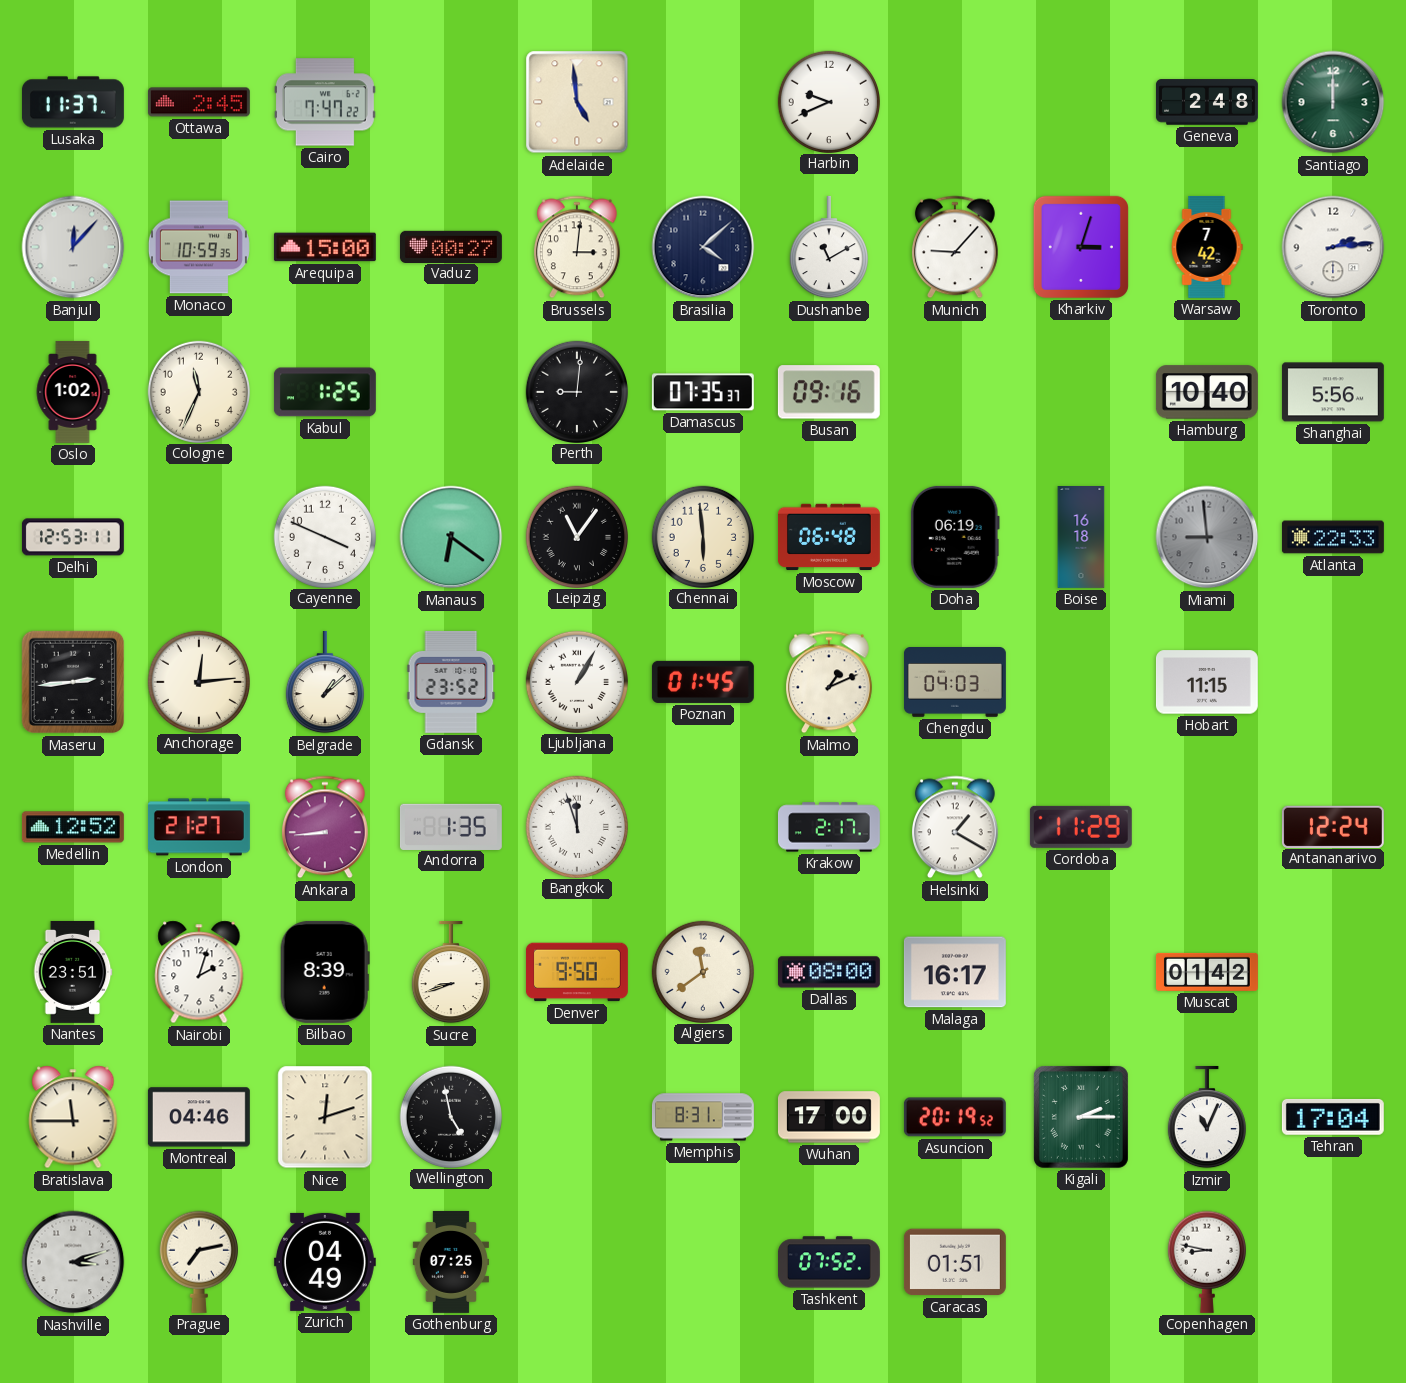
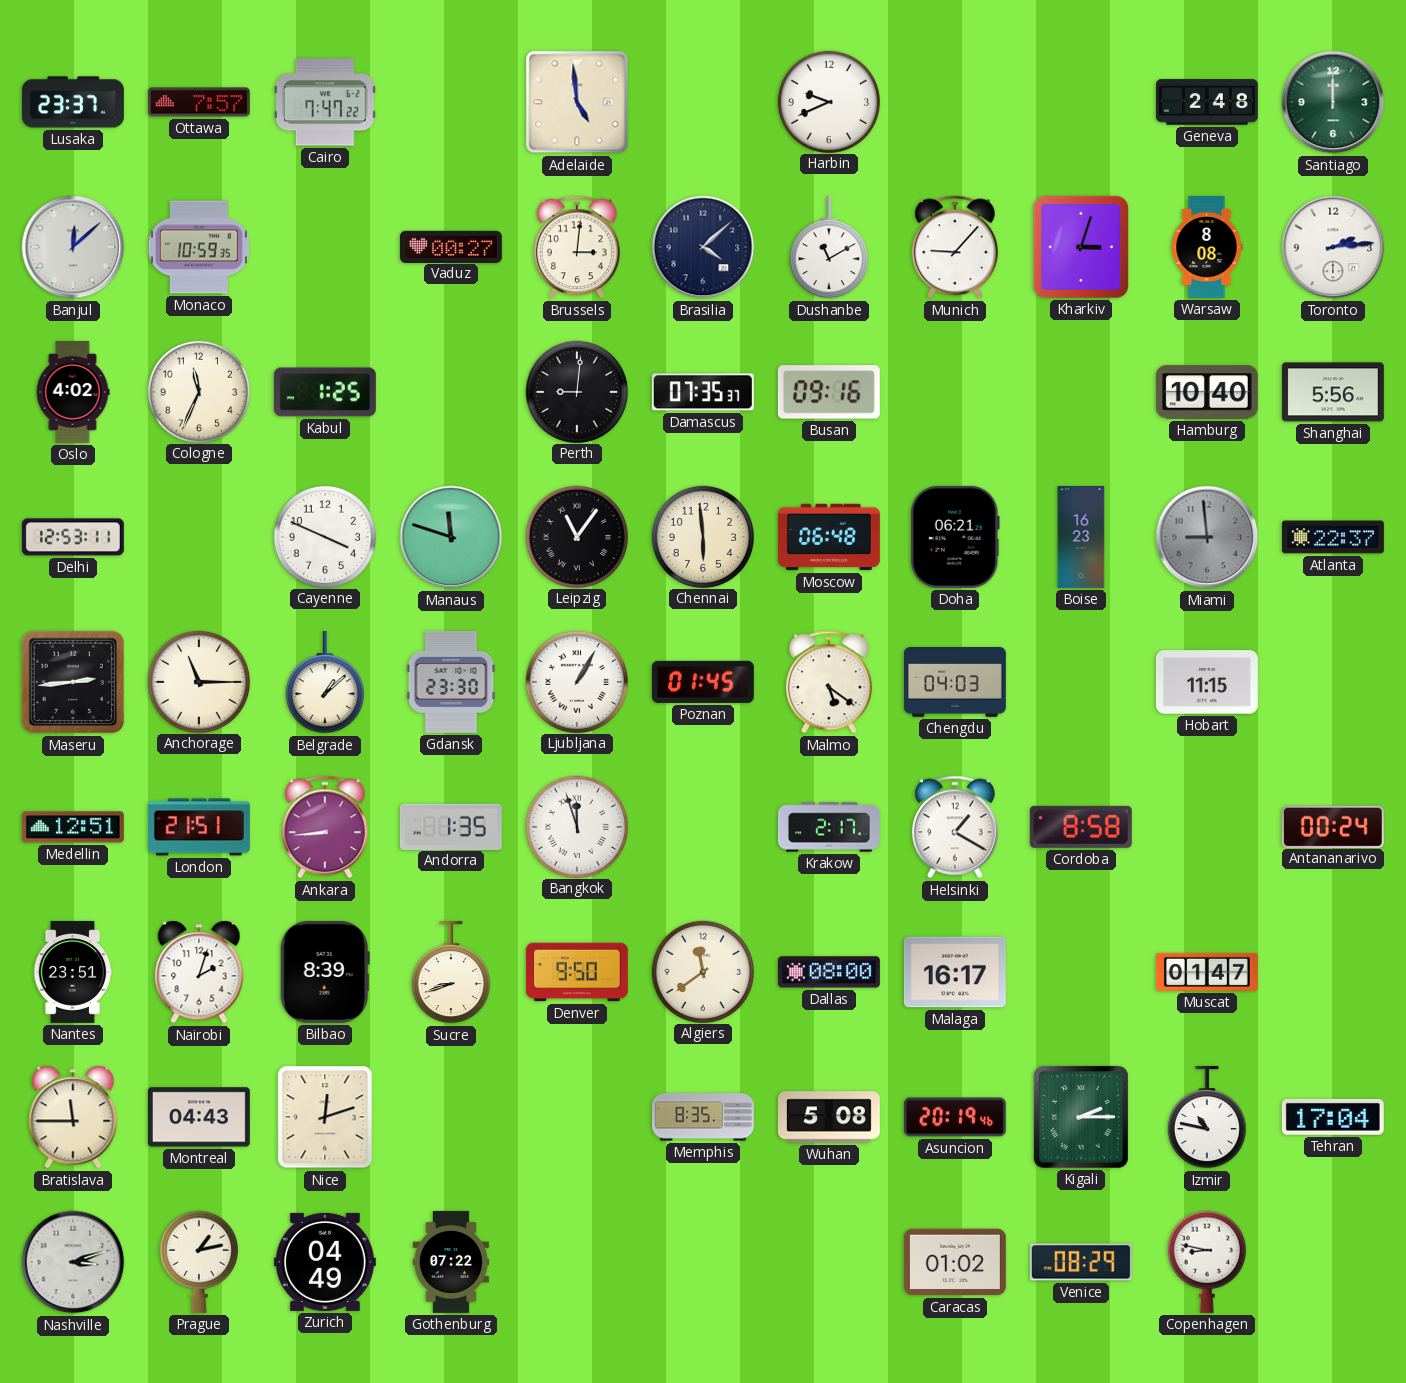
Lusaka: 11:37 -> 23:37 (73, 102)
Ottawa: 2:45 -> 7:57 (199, 102)
Banjul: 12:07 -> 12:08 (73, 247)
Arequipa: 15:00 -> none (325, 247)
Warsaw: 7:42 -> 8:08 (1207, 247)
Oslo: 1:02 -> 4:02 (73, 392)
Manaus: 6:21 -> 11:48 (451, 537)
Doha: 06:19 -> 06:21 (955, 537)
Boise: 16:18 -> 16:23 (1081, 538)
Atlanta: 22:33 -> 22:37 (1333, 537)
Anchorage: 12:14 -> 11:15 (198, 681)
Gdansk: 23:52 -> 23:30 (451, 682)
Malmo: 1:11 -> 5:21 (829, 682)
Medellin: 12:52 -> 12:51 (73, 827)
London: 21:27 -> 21:51 (199, 827)
Cordoba: 11:29 -> 8:58 (1081, 827)
Antananarivo: 12:24 -> 00:24 (1333, 826)
Muscat: 01:42 -> 01:47 (1207, 972)
Montreal: 04:46 -> 04:43 (199, 1117)
Wellington: 4:58 -> none (450, 1116)
Memphis: 8:31 -> 8:35 (703, 1117)
Wuhan: 17:00 -> 5:08 (829, 1117)
Asuncion: 20:19:52 -> 20:19:46 (955, 1117)
Izmir: 11:04 -> 10:47 (1207, 1117)
Prague: 7:13 -> 1:13 (199, 1262)
Gothenburg: 07:25 -> 07:22 (451, 1262)
Tashkent: 07:52 -> none (829, 1262)
Caracas: 01:51 -> 01:02 (955, 1262)
Venice: none -> 08:29 (1081, 1262)
